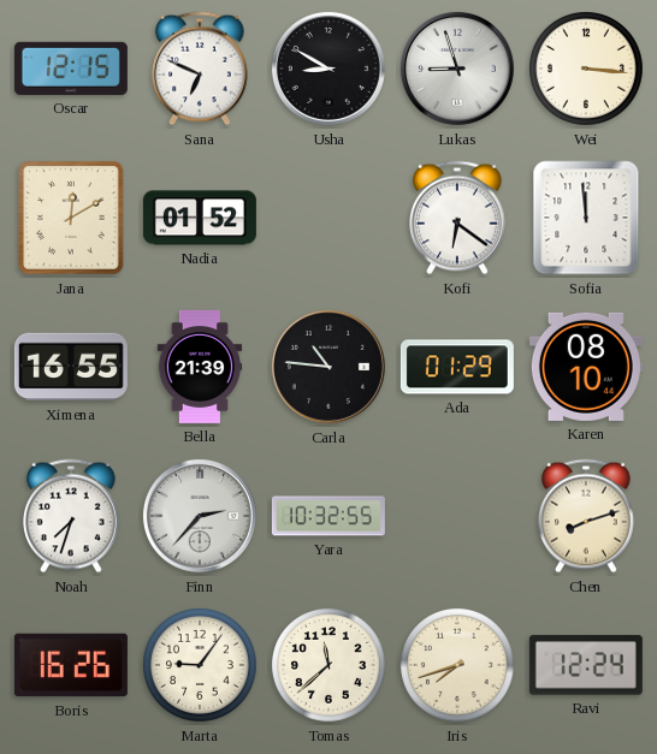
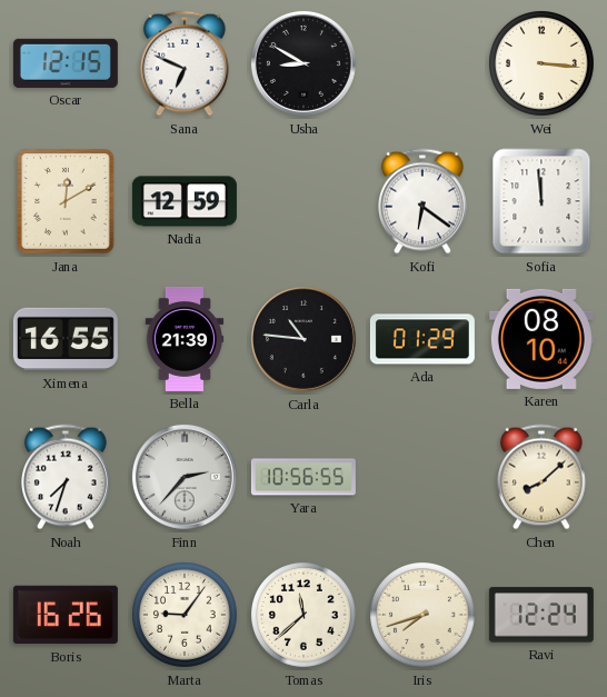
Lukas: 8:57 -> none (457, 69)
Nadia: 01:52 -> 12:59 (185, 201)
Yara: 10:32 -> 10:56 (303, 477)
Chen: 8:12 -> 8:08 (543, 477)
